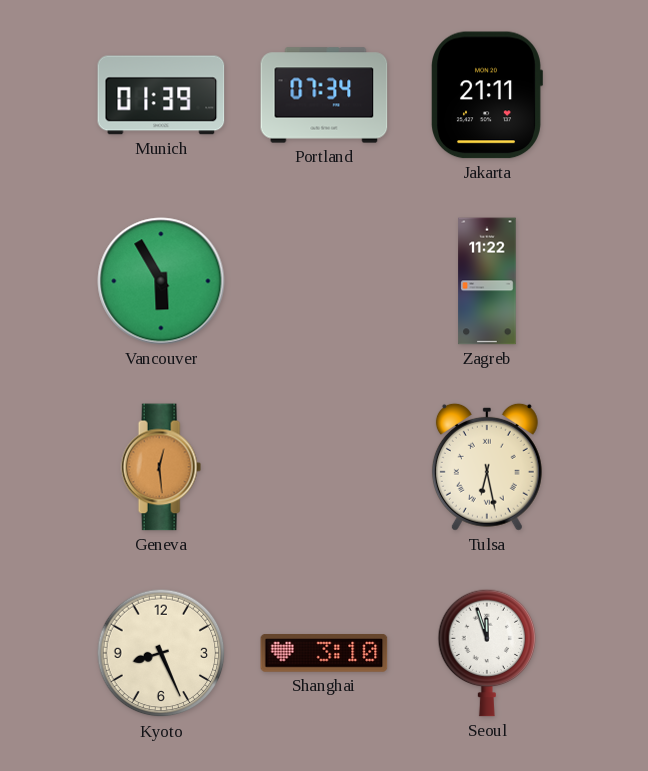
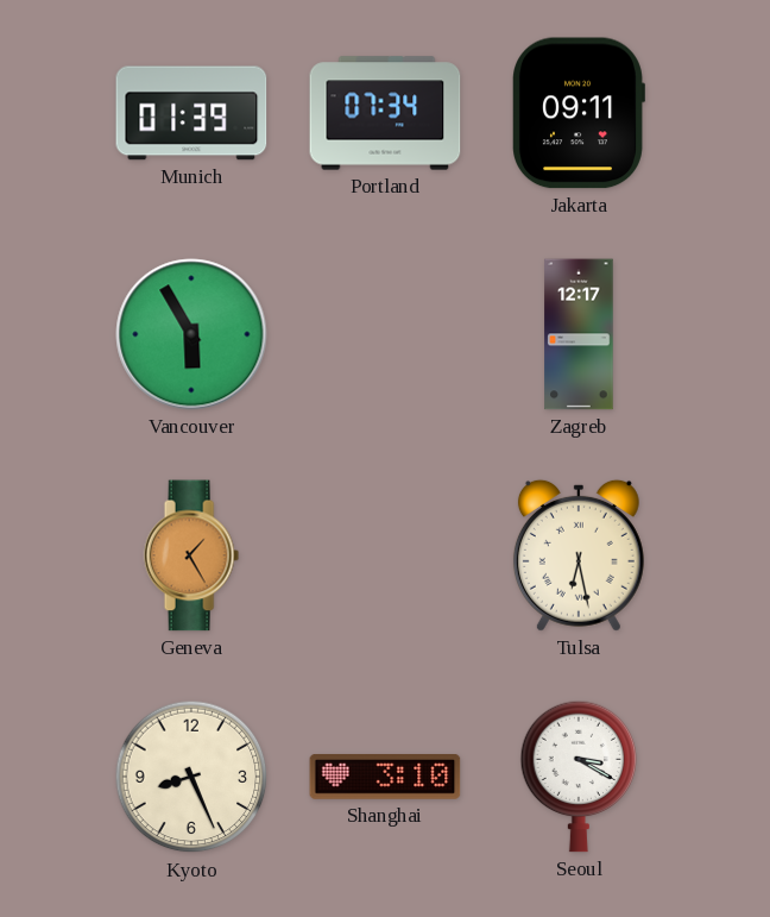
Jakarta: 21:11 -> 09:11 (579, 113)
Zagreb: 11:22 -> 12:17 (579, 334)
Geneva: 12:29 -> 1:25 (191, 555)
Seoul: 11:57 -> 3:20 (579, 777)
